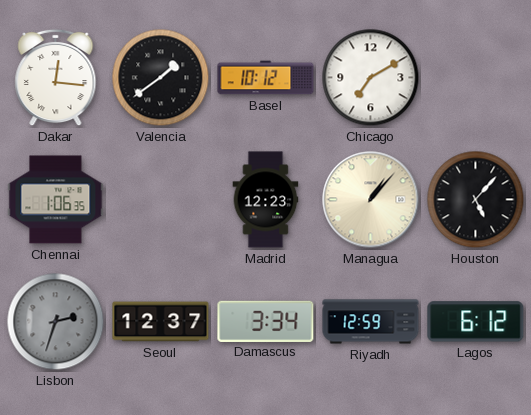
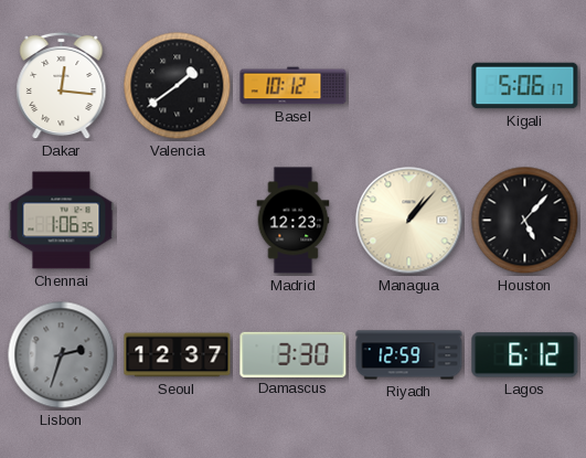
Chicago: 7:10 -> none (371, 78)
Kigali: none -> 5:06 (525, 86)
Damascus: 3:34 -> 3:30 (294, 354)
